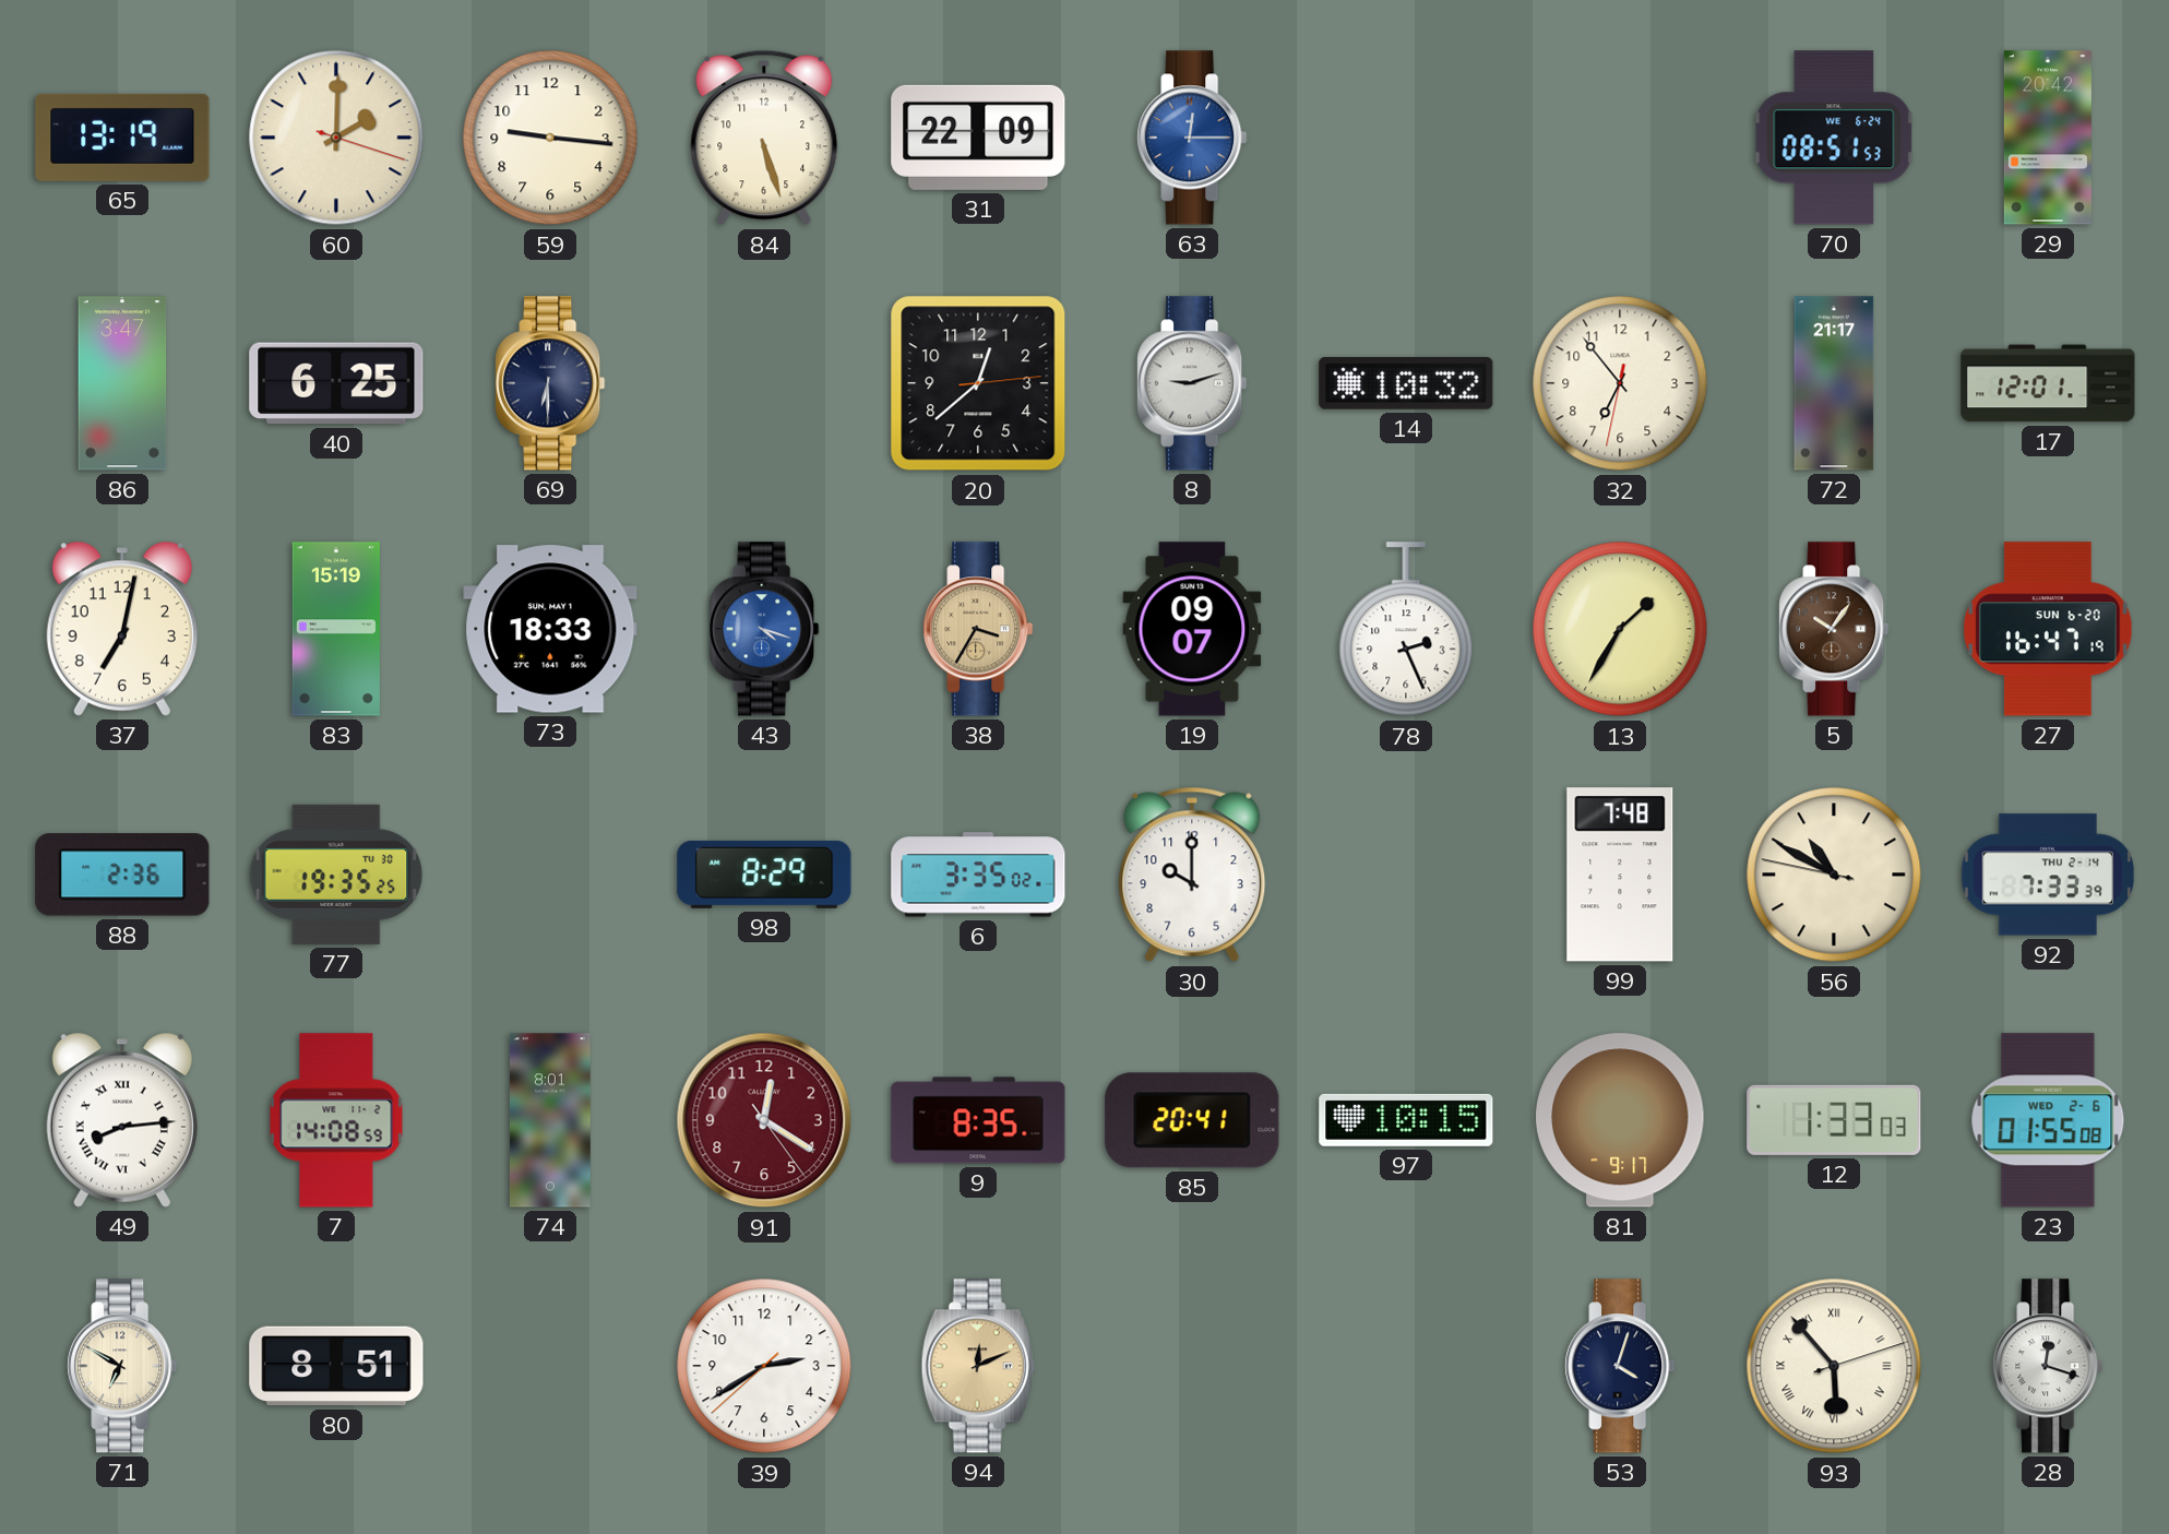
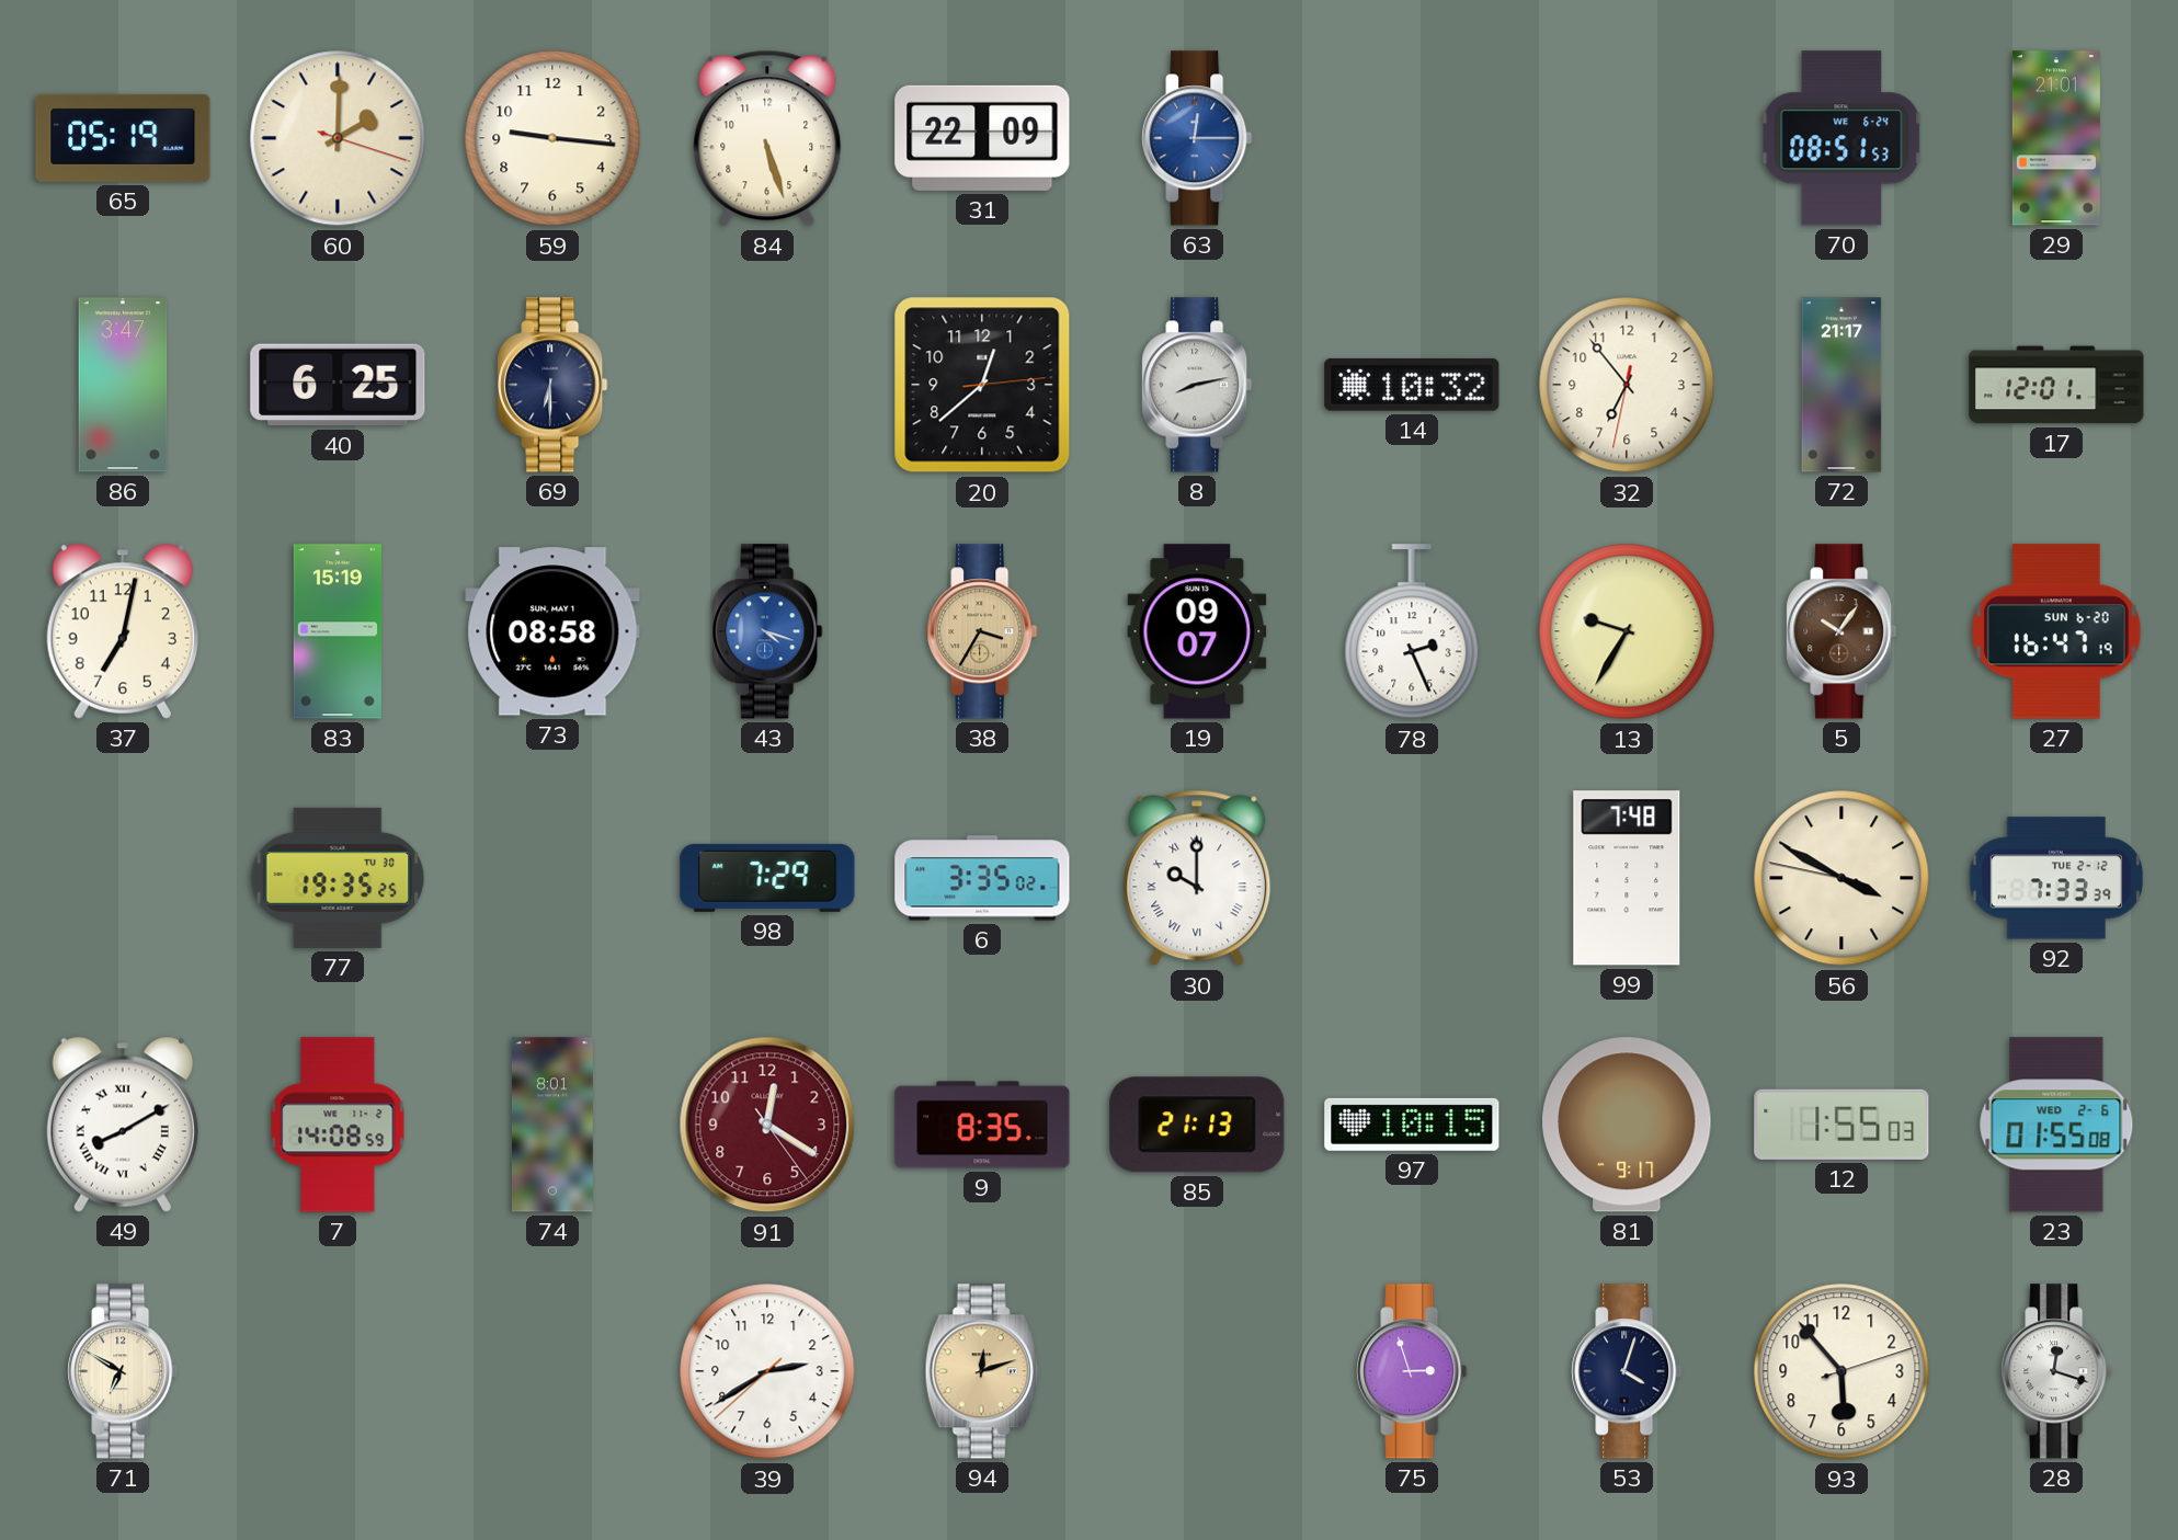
65: 13:19 -> 05:19 (123, 138)
29: 20:42 -> 21:01 (2056, 138)
8: 9:12 -> 8:13 (1197, 385)
73: 18:33 -> 08:58 (552, 631)
13: 1:35 -> 9:35 (1627, 631)
88: 2:36 -> none (122, 875)
98: 8:29 -> 7:29 (767, 878)
30 numerals: Arabic -> Roman (1197, 878)
56: 10:49 -> 3:49 (1841, 878)
92 date: THU 2-14 -> TUE 2-12 (2056, 878)
49: 8:14 -> 8:10 (123, 1125)
85: 20:41 -> 21:13 (1197, 1125)
12: 1:33 -> 1:55 (1841, 1125)
80: 8:51 -> none (336, 1366)
94: 12:11 -> 12:12 (982, 1371)
75: none -> 2:57 (1412, 1371)
93 numerals: Roman -> Arabic (1841, 1371)
